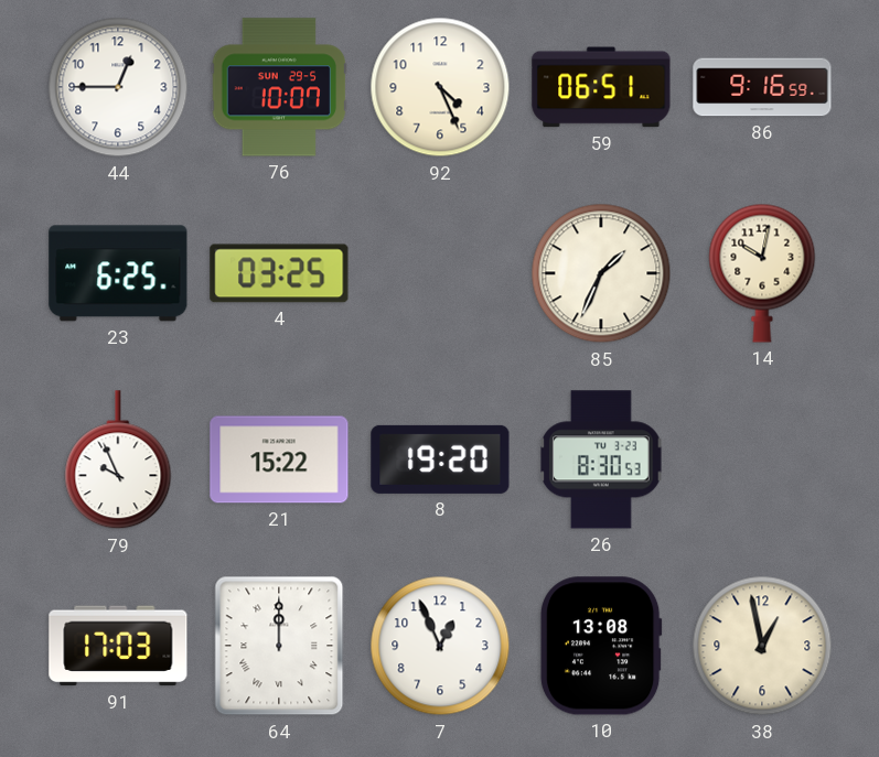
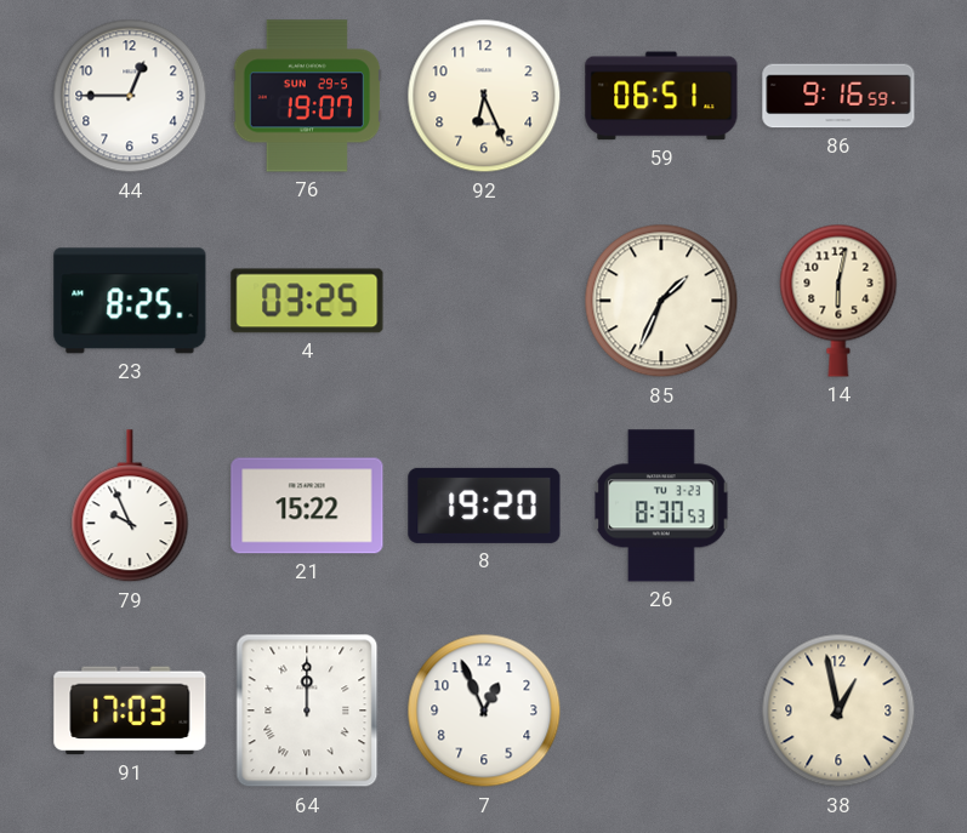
76: 10:07 -> 19:07 (307, 96)
92: 4:26 -> 6:26 (484, 96)
23: 6:25 -> 8:25 (130, 301)
14: 10:02 -> 6:02 (838, 301)
10: 13:08 -> none (601, 646)
